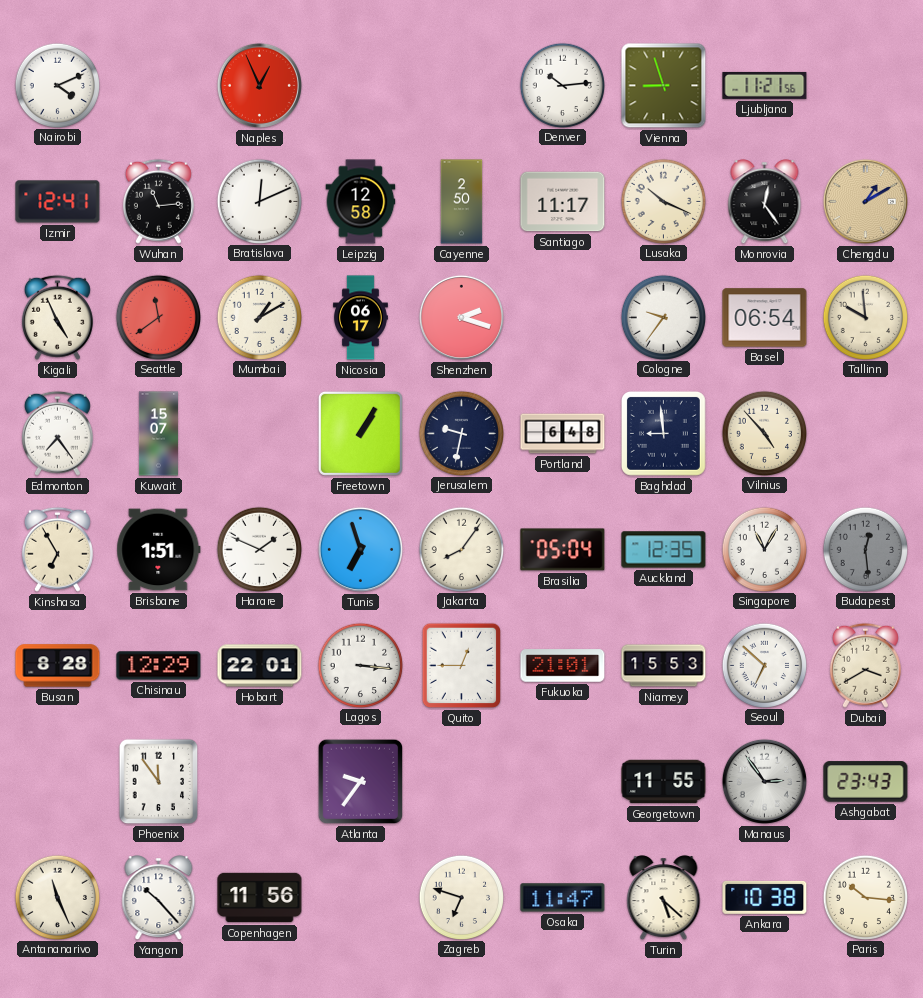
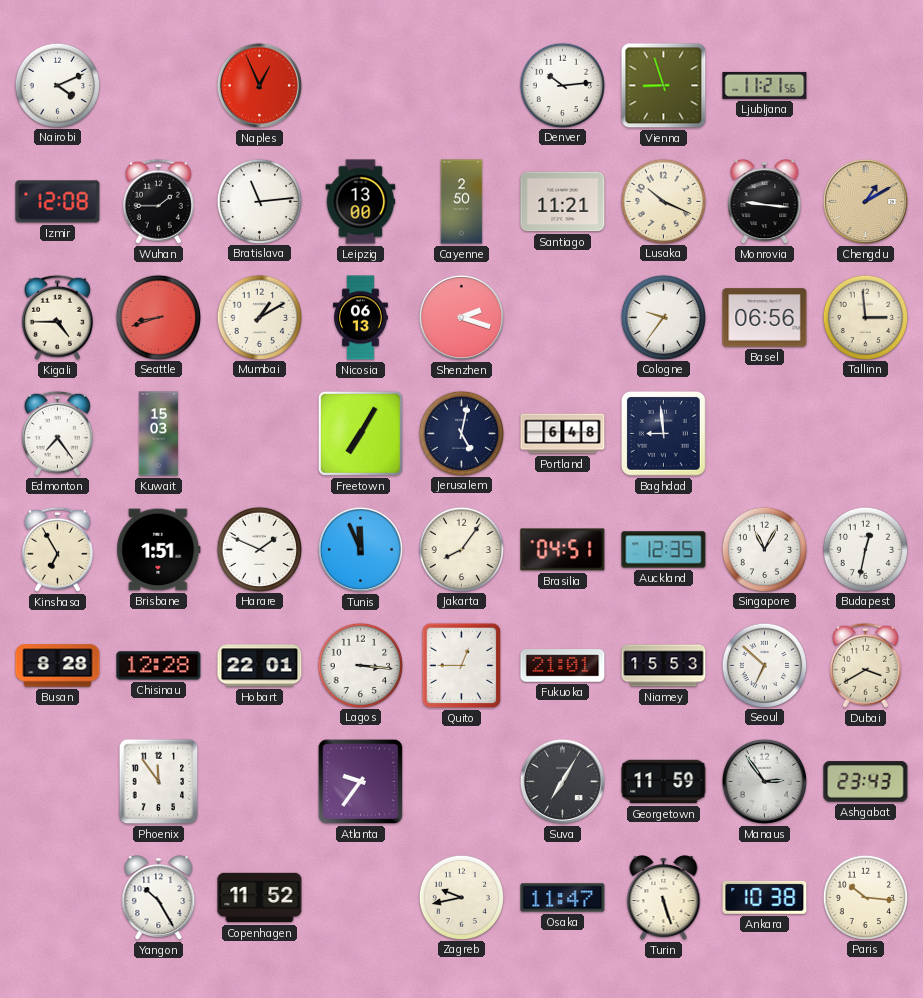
Izmir: 12:41 -> 12:08 (58, 202)
Wuhan: 11:14 -> 1:45 (158, 201)
Bratislava: 12:11 -> 11:14 (259, 201)
Leipzig: 12:58 -> 13:00 (361, 202)
Santiago: 11:17 -> 11:21 (563, 202)
Monrovia: 12:24 -> 9:16 (765, 202)
Kigali: 4:56 -> 4:45 (57, 317)
Seattle: 11:39 -> 8:42 (158, 317)
Nicosia: 06:17 -> 06:13 (360, 318)
Basel: 06:54 -> 06:56 (765, 318)
Tallinn: 9:59 -> 2:59 (865, 317)
Kuwait: 15:07 -> 15:03 (158, 434)
Freetown: 1:05 -> 7:05 (360, 433)
Jerusalem: 9:32 -> 5:02 (461, 433)
Vilnius: 4:53 -> none (764, 433)
Tunis: 6:57 -> 11:56 (360, 549)
Brasilia: 05:04 -> 04:51 (563, 550)
Budapest: 12:29 -> 12:32 (865, 549)
Budapest dial: grey -> white (865, 549)
Chisinau: 12:29 -> 12:28 (159, 666)
Suva: none -> 7:05 (562, 781)
Georgetown: 11:55 -> 11:59 (664, 782)
Antananarivo: 11:26 -> none (57, 897)
Yangon: 10:23 -> 10:25 (159, 898)
Copenhagen: 11:56 -> 11:52 (260, 898)
Zagreb: 6:48 -> 9:43 (461, 897)
Turin: 5:22 -> 5:27 (664, 898)
